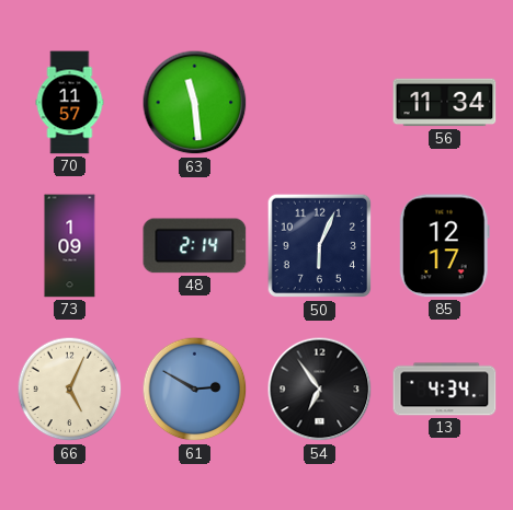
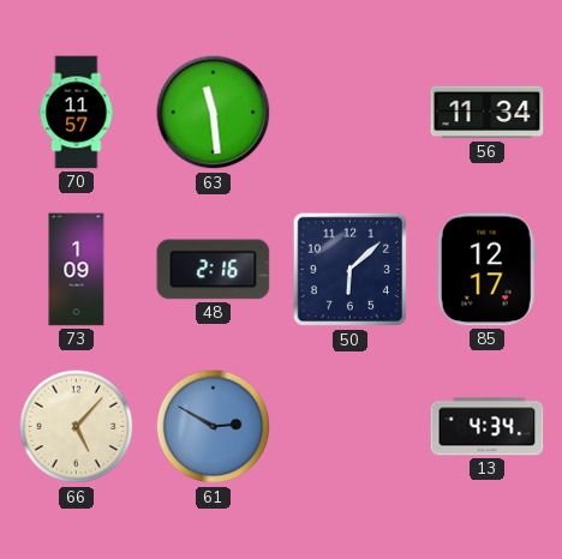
48: 2:14 -> 2:16 (214, 270)
50: 6:04 -> 6:08 (351, 270)
66: 5:04 -> 5:07 (77, 427)
54: 6:54 -> none (320, 390)
